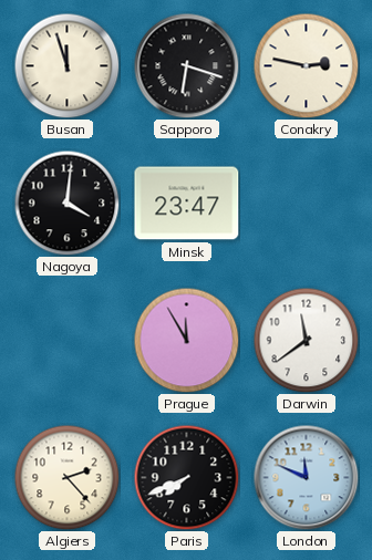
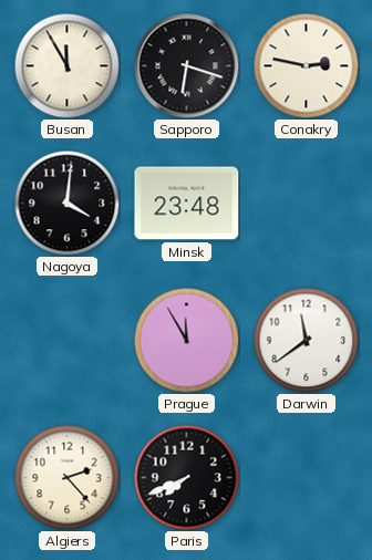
Busan: 11:57 -> 11:55 (66, 65)
Minsk: 23:47 -> 23:48 (187, 204)
London: 11:49 -> none (306, 477)
